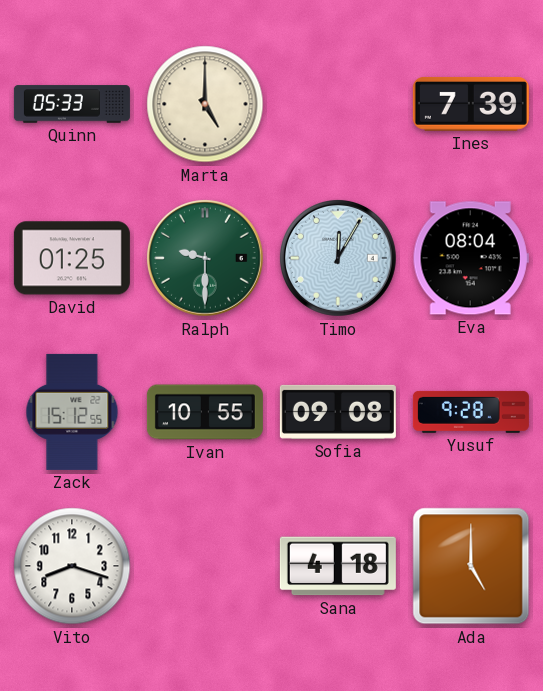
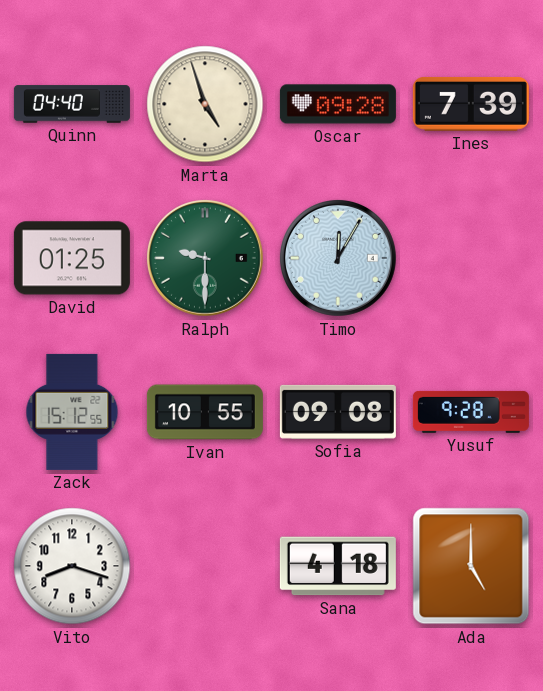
Quinn: 05:33 -> 04:40 (72, 104)
Marta: 5:00 -> 4:57 (205, 104)
Oscar: none -> 09:28 (338, 104)
Eva: 08:04 -> none (471, 258)
